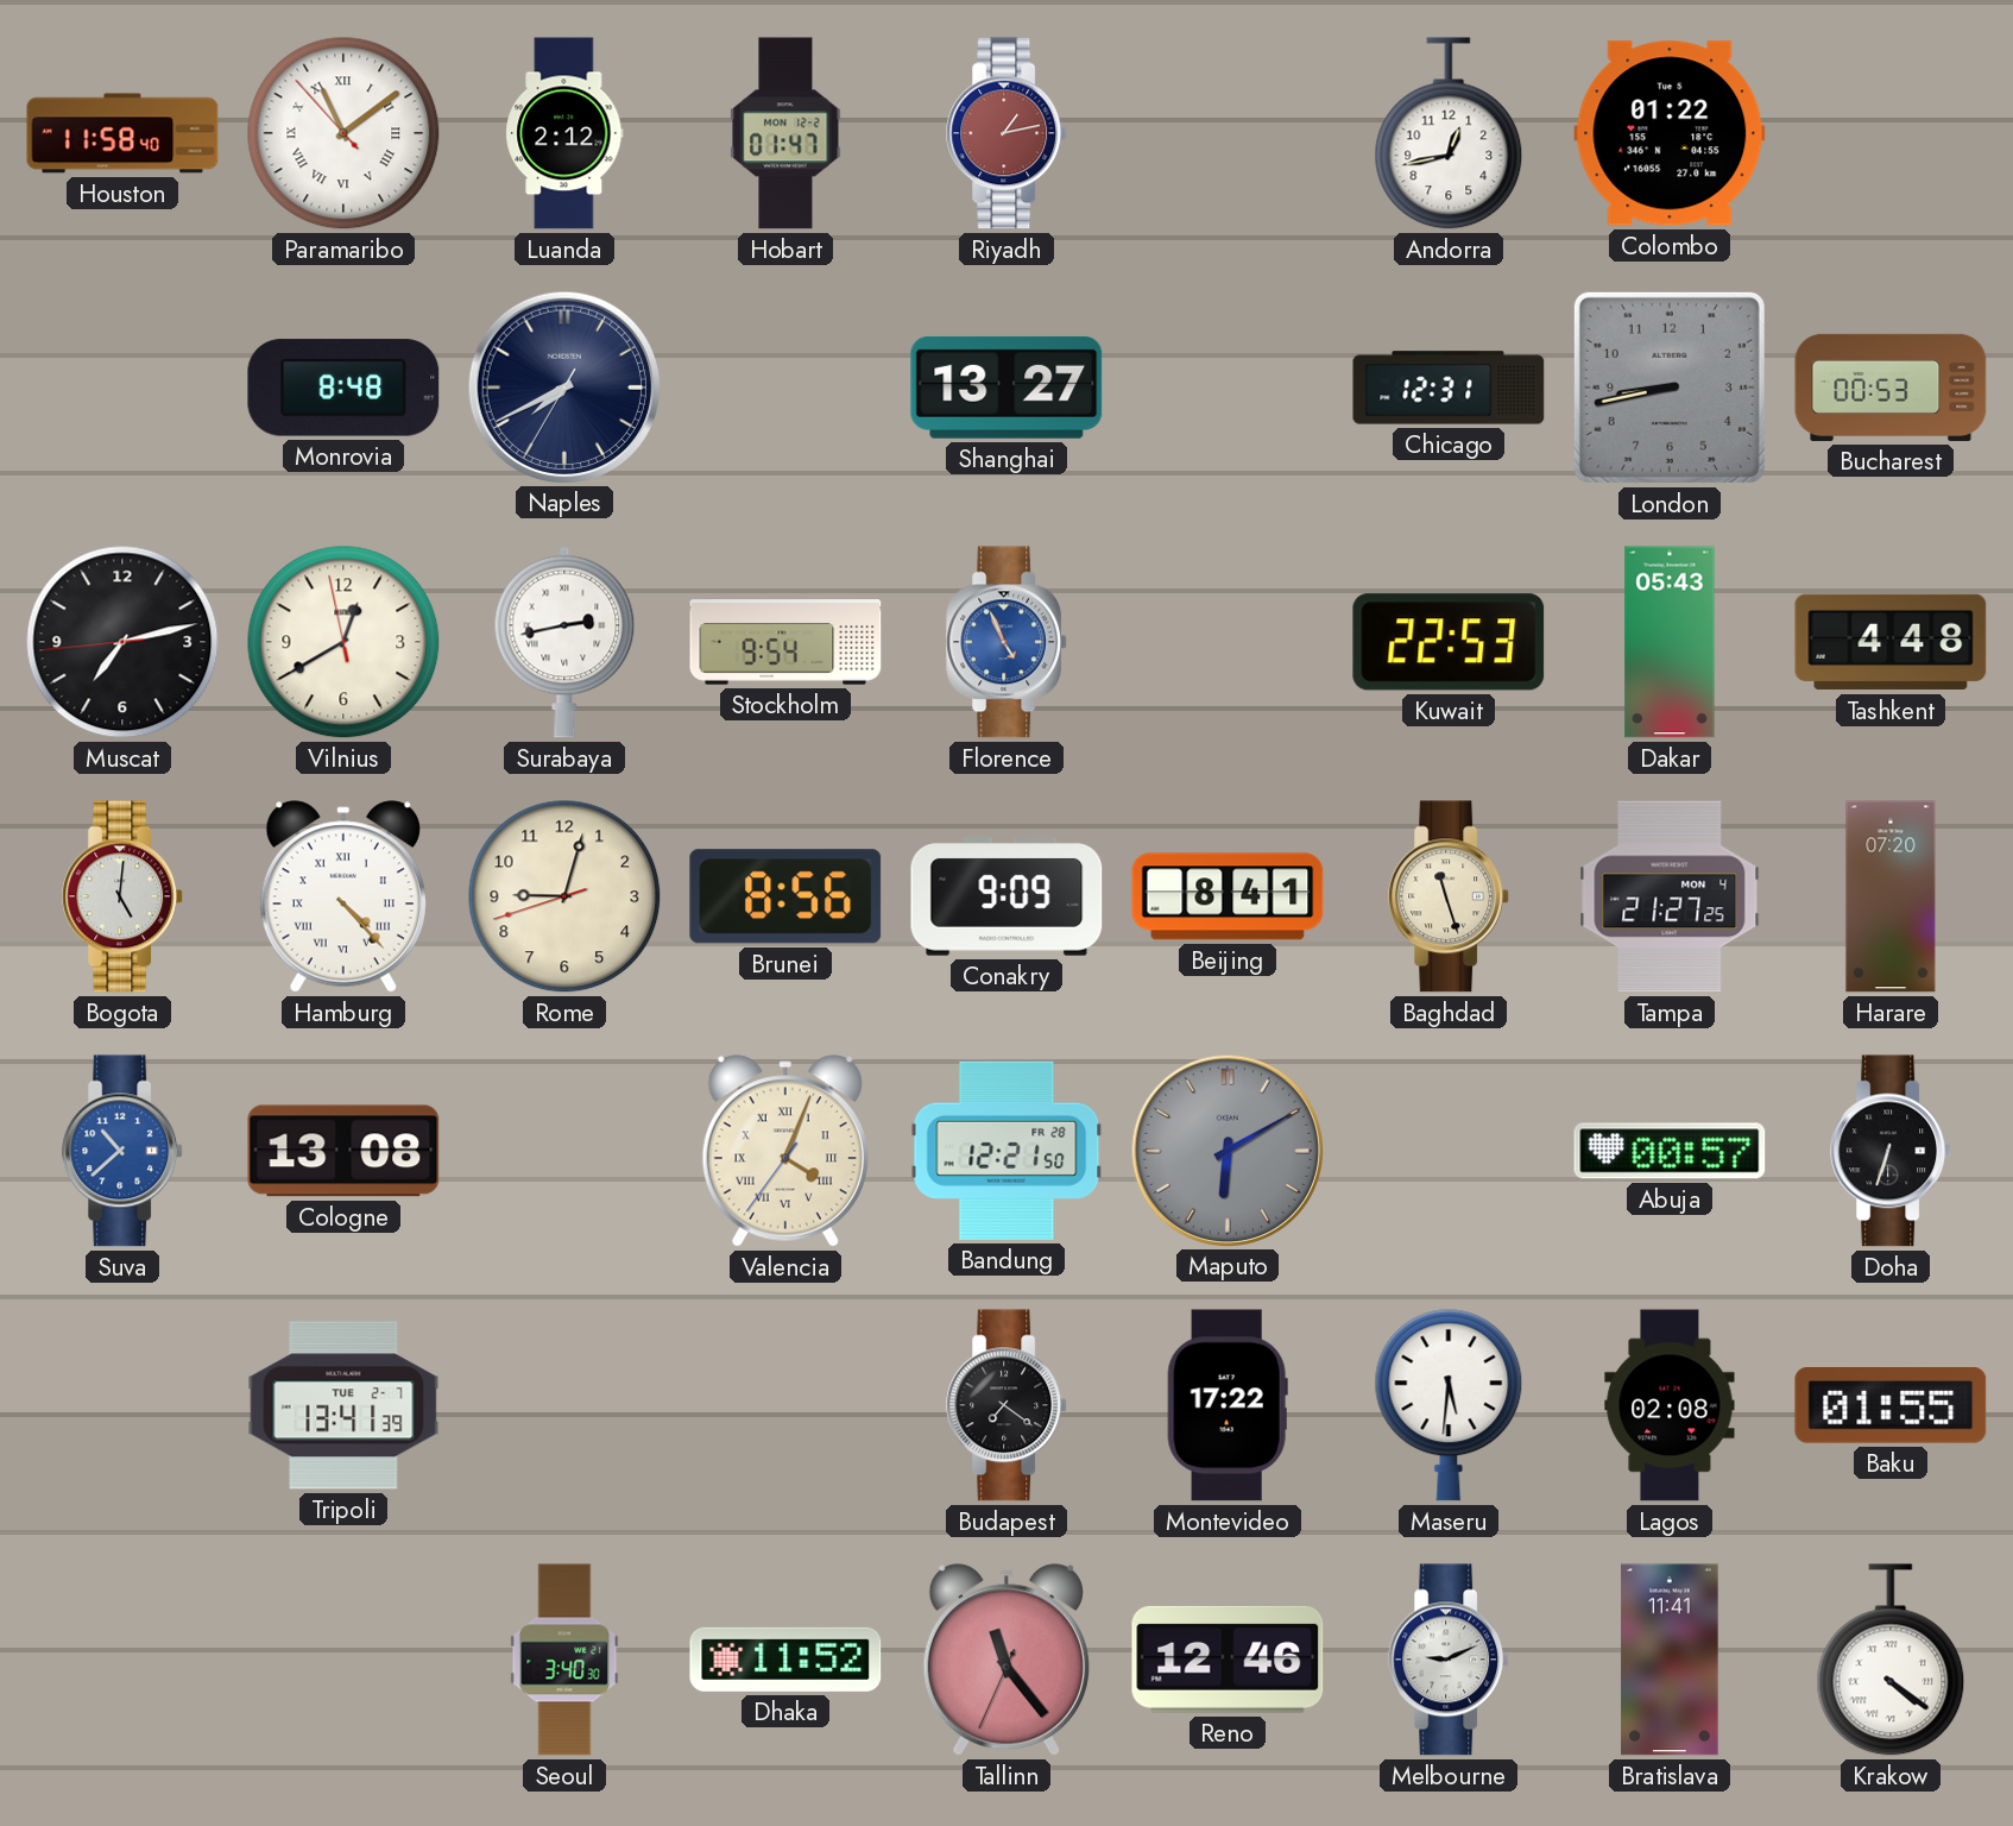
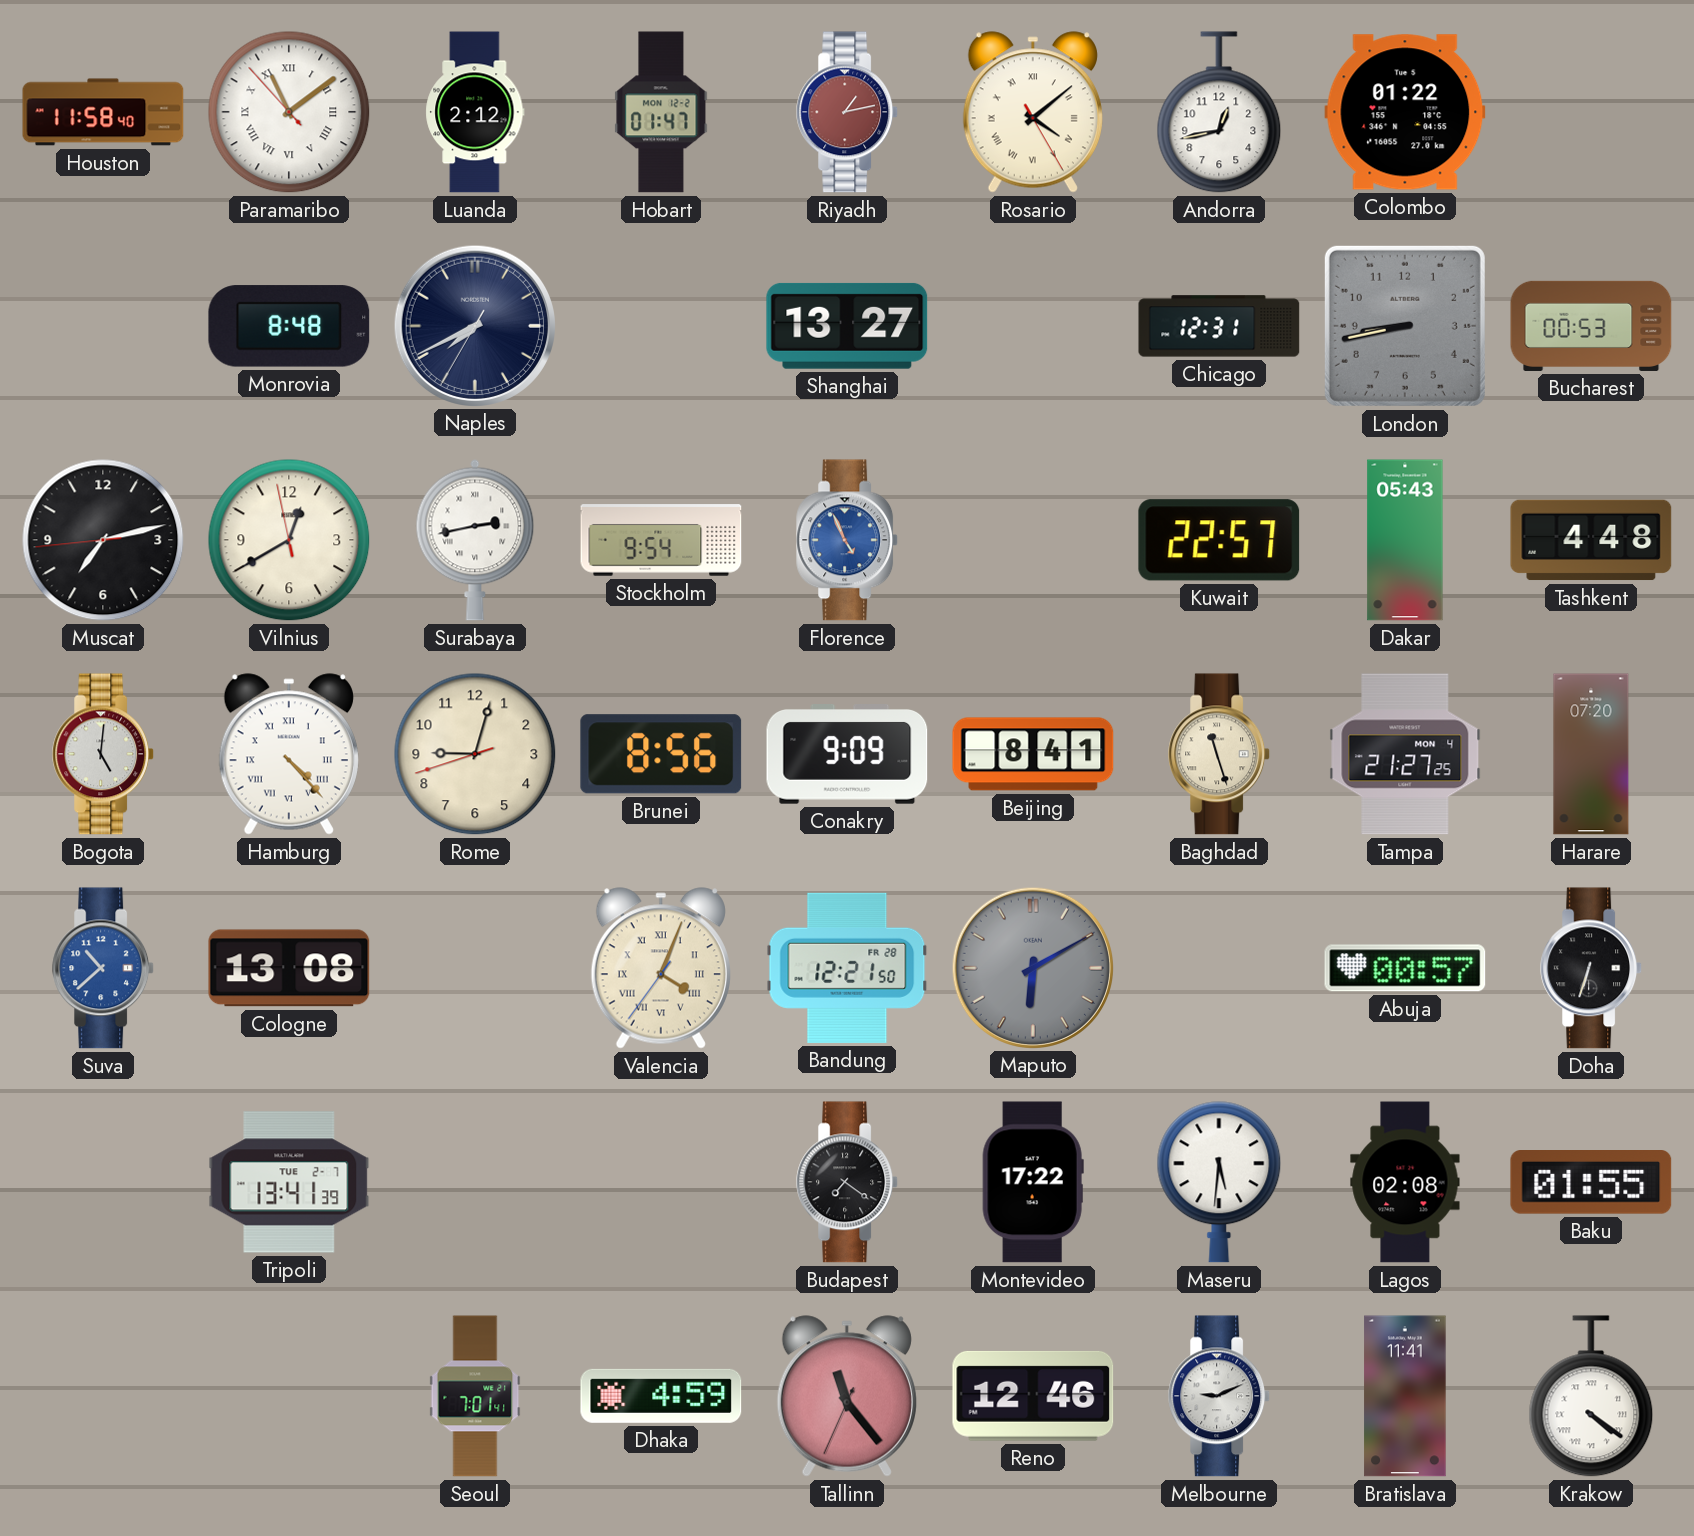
Rosario: none -> 4:08 (1033, 112)
Kuwait: 22:53 -> 22:57 (1219, 540)
Seoul: 3:40 -> 7:01 (475, 1396)
Dhaka: 11:52 -> 4:59 (661, 1396)
